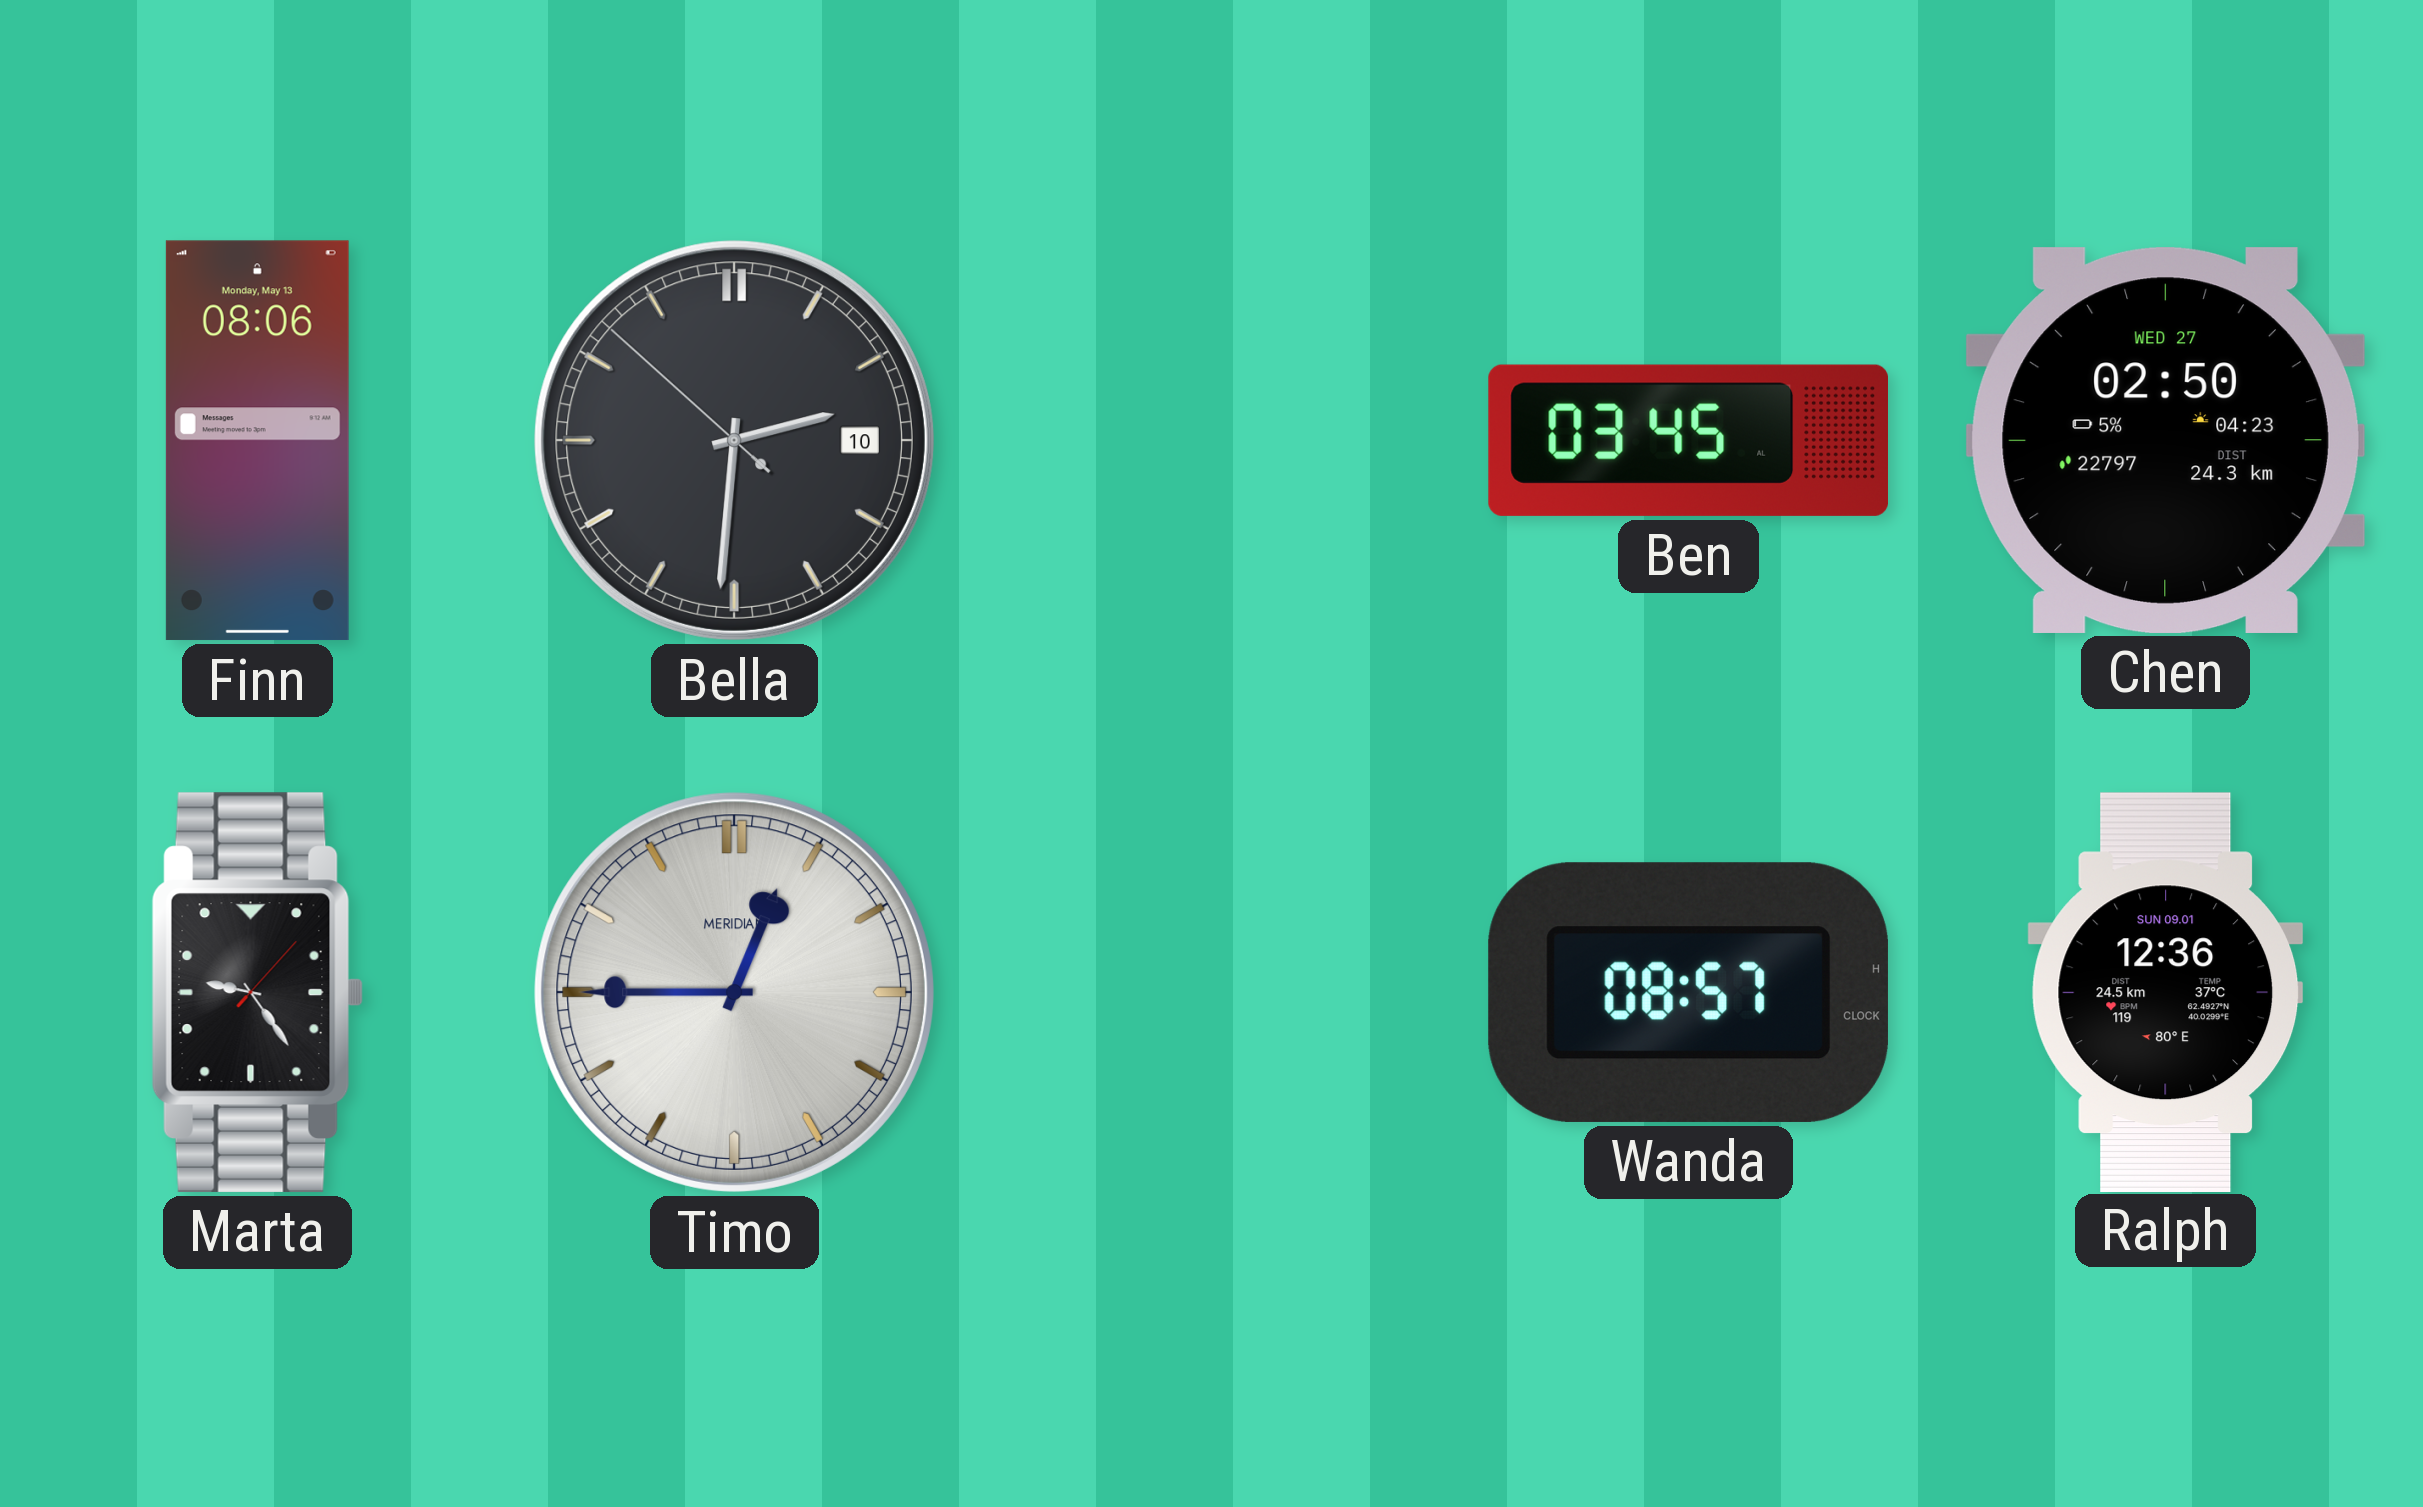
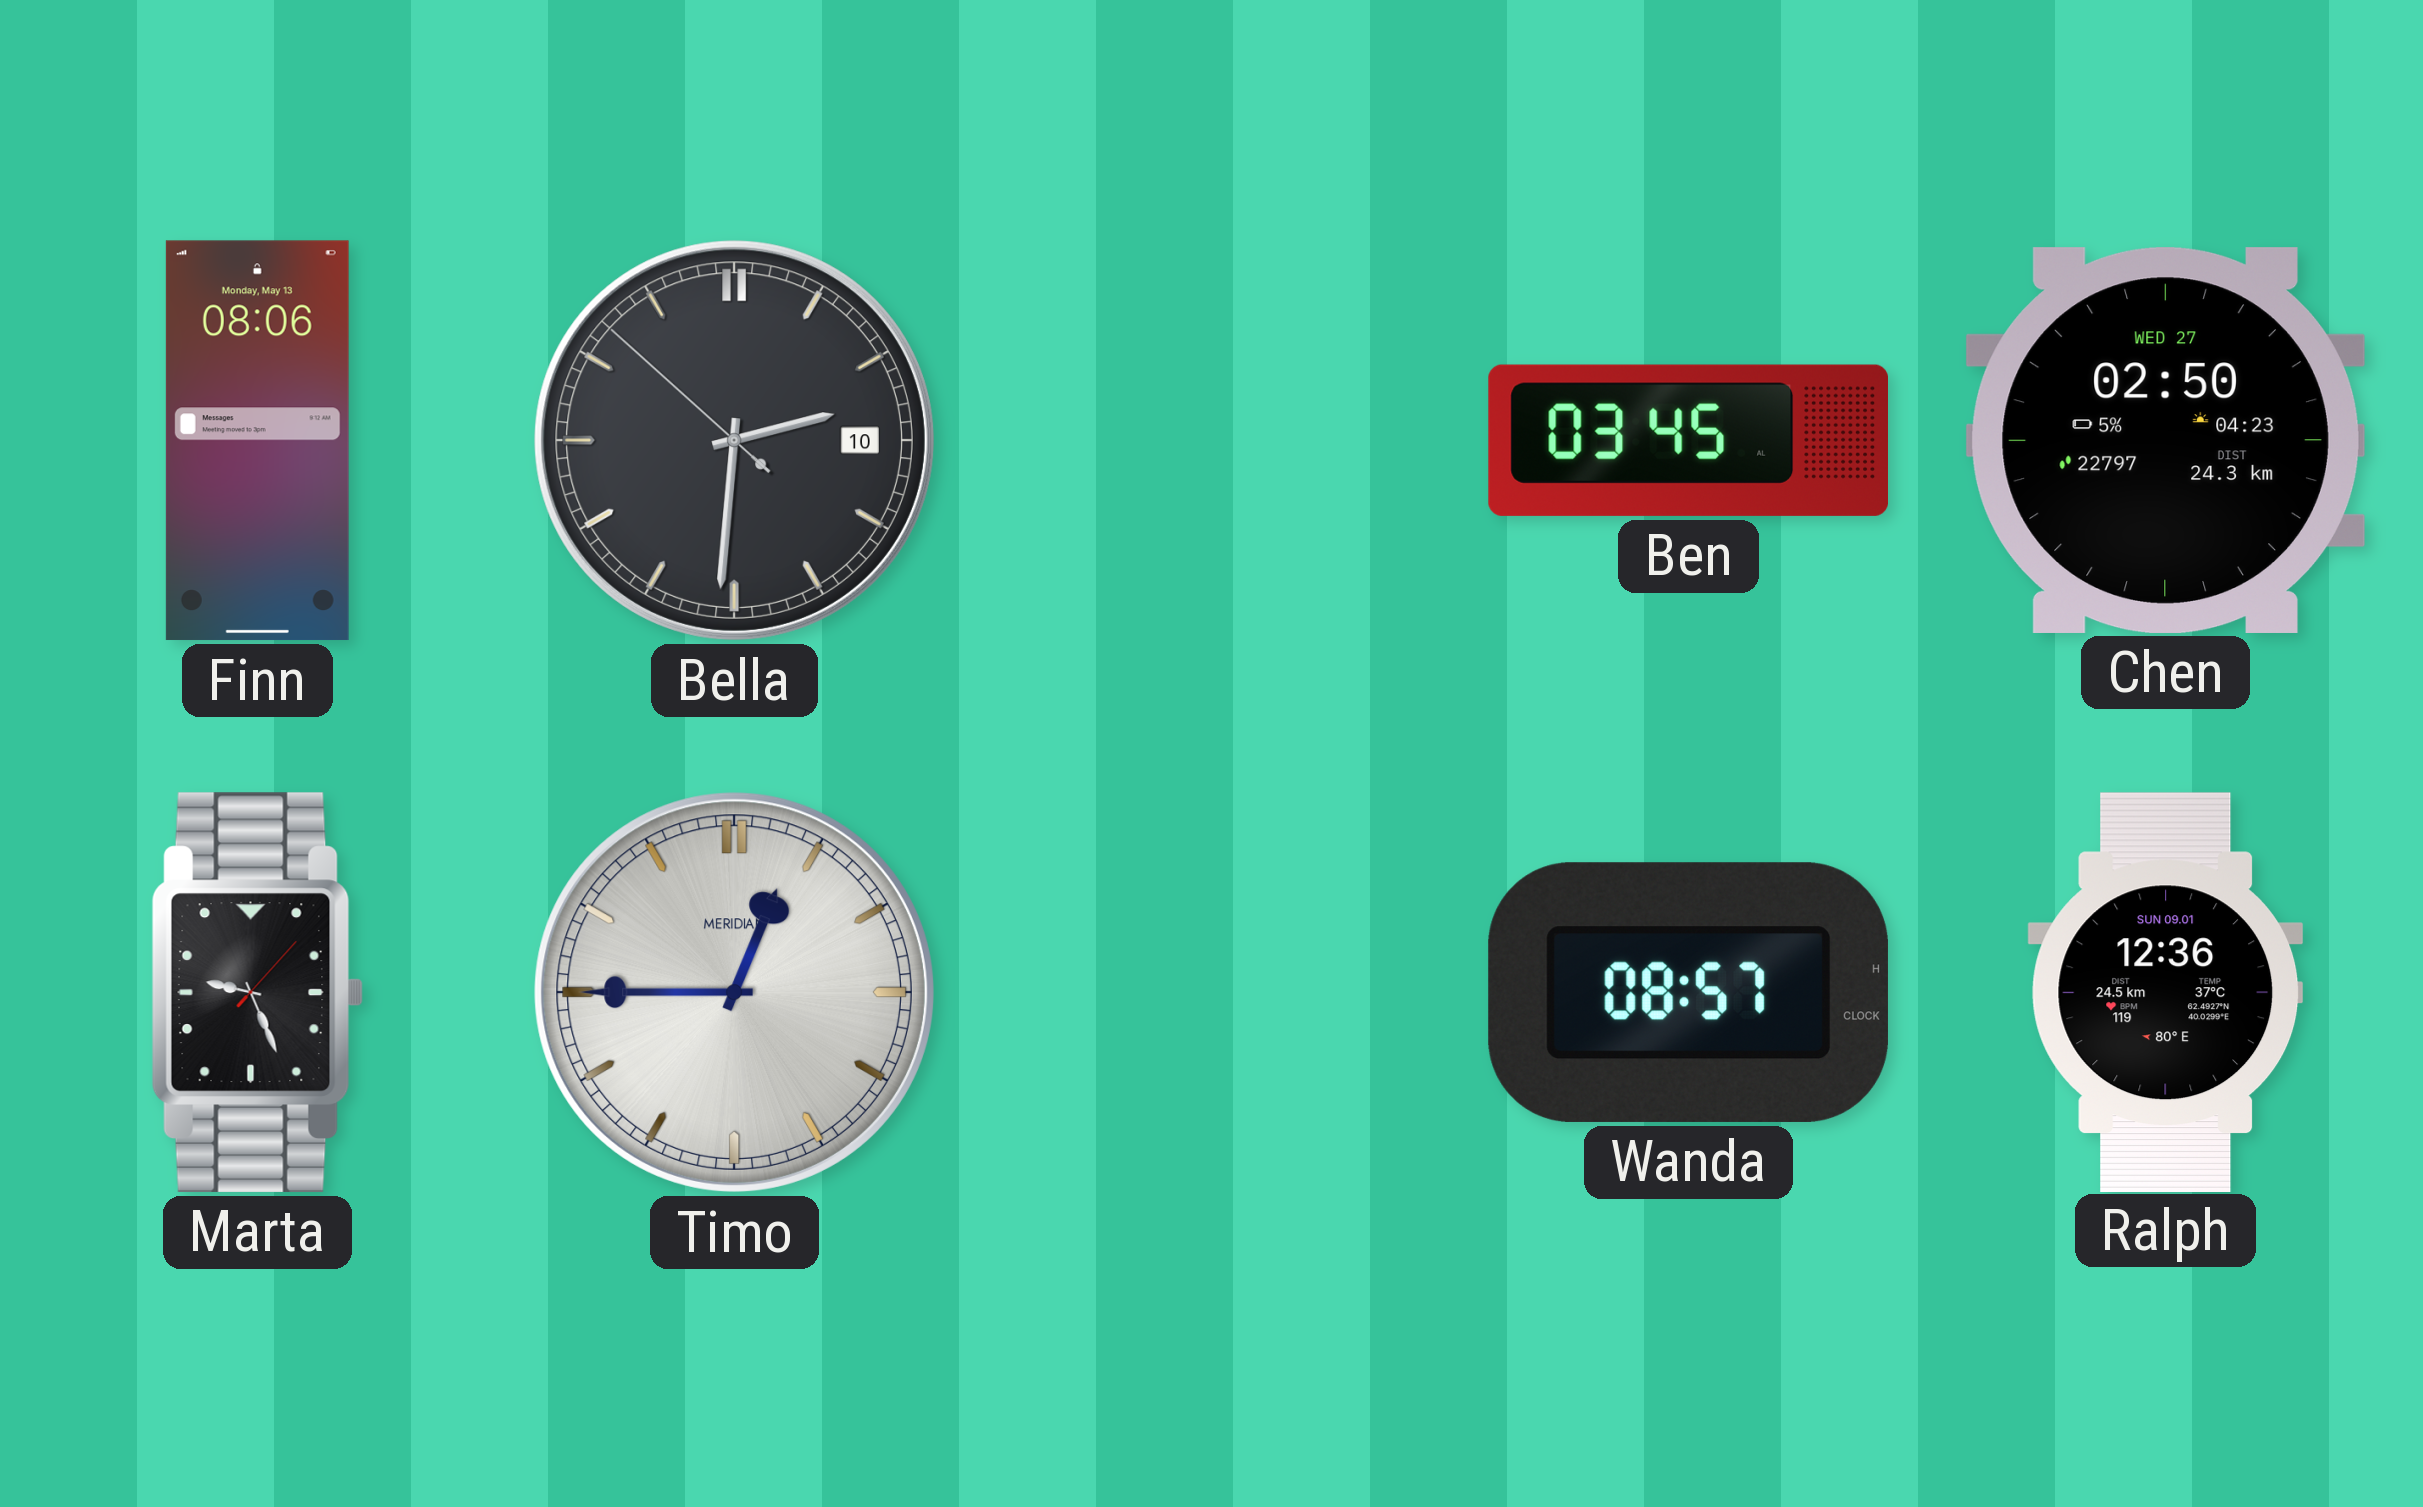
Marta: 9:24 -> 9:26 (257, 992)
